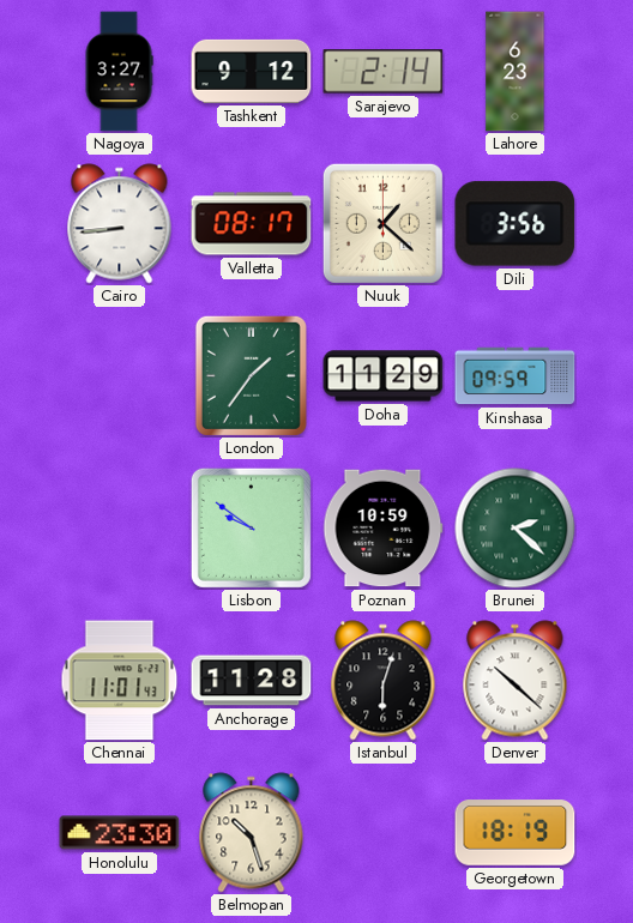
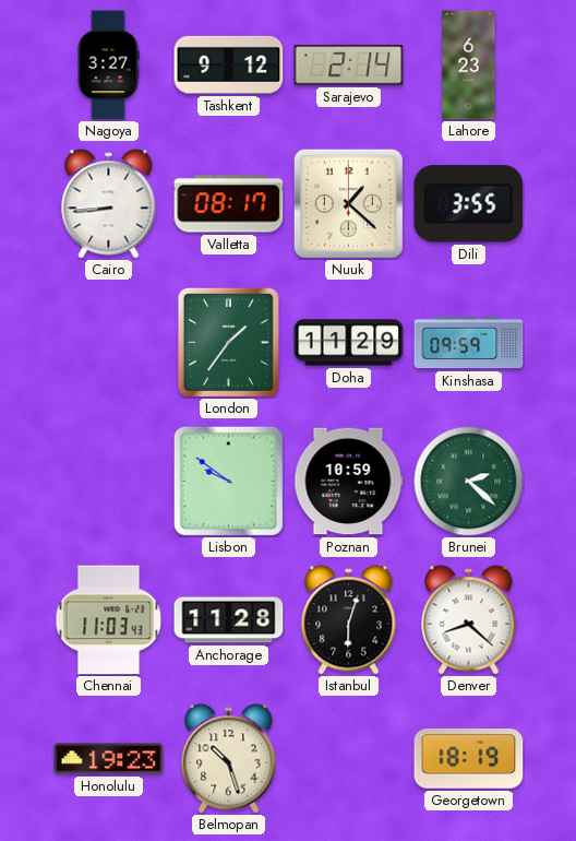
Dili: 3:56 -> 3:55 (469, 204)
Chennai: 11:01 -> 11:03 (109, 620)
Denver: 10:22 -> 8:22 (469, 620)
Honolulu: 23:30 -> 19:23 (109, 759)
